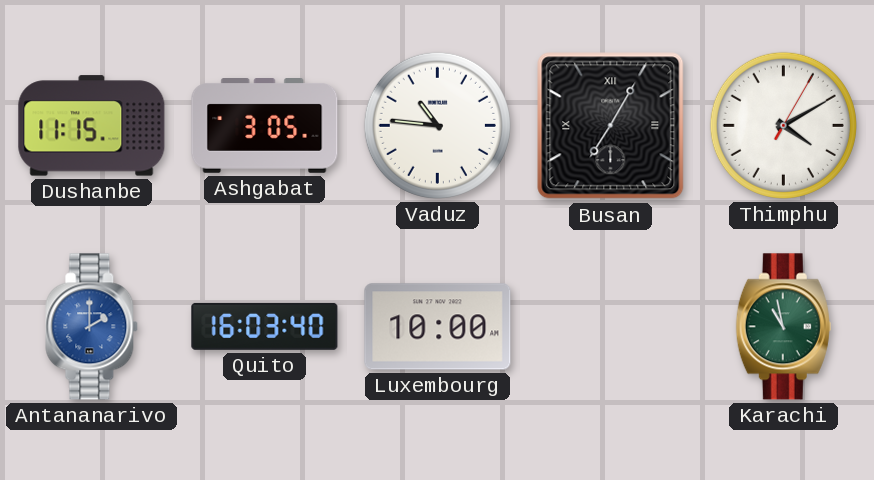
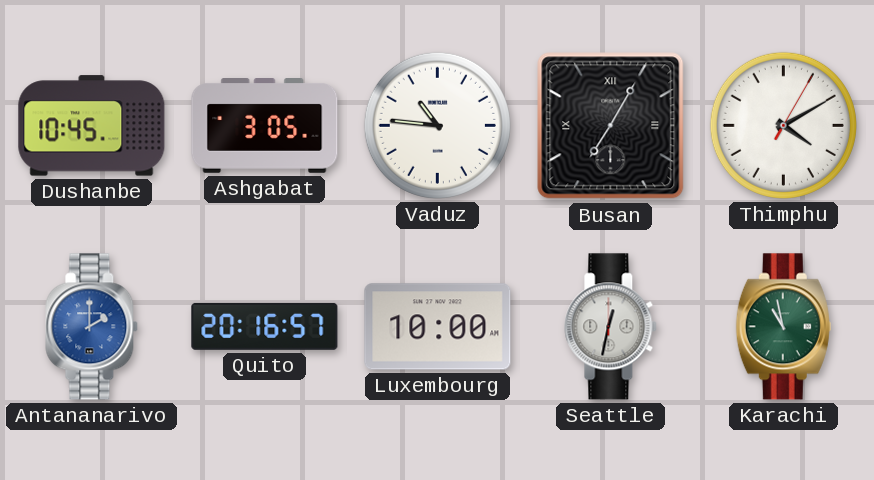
Dushanbe: 11:15 -> 10:45 (92, 126)
Quito: 16:03 -> 20:16 (265, 326)
Seattle: none -> 12:32 (611, 327)
